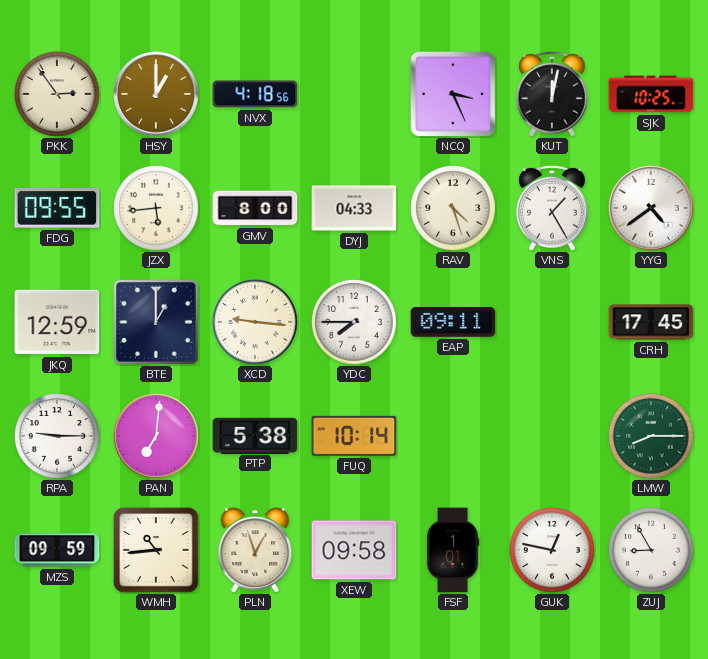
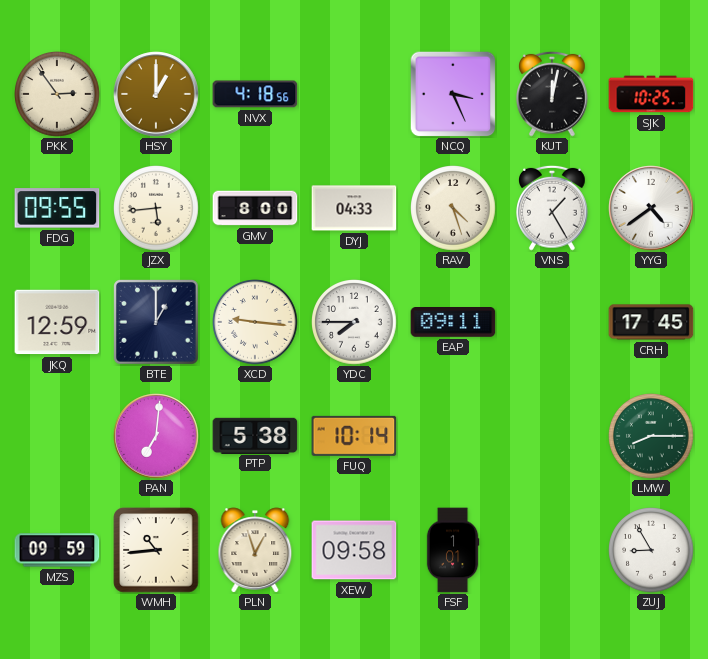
RPA: 9:15 -> none (57, 436)
GUK: 12:47 -> none (552, 550)
